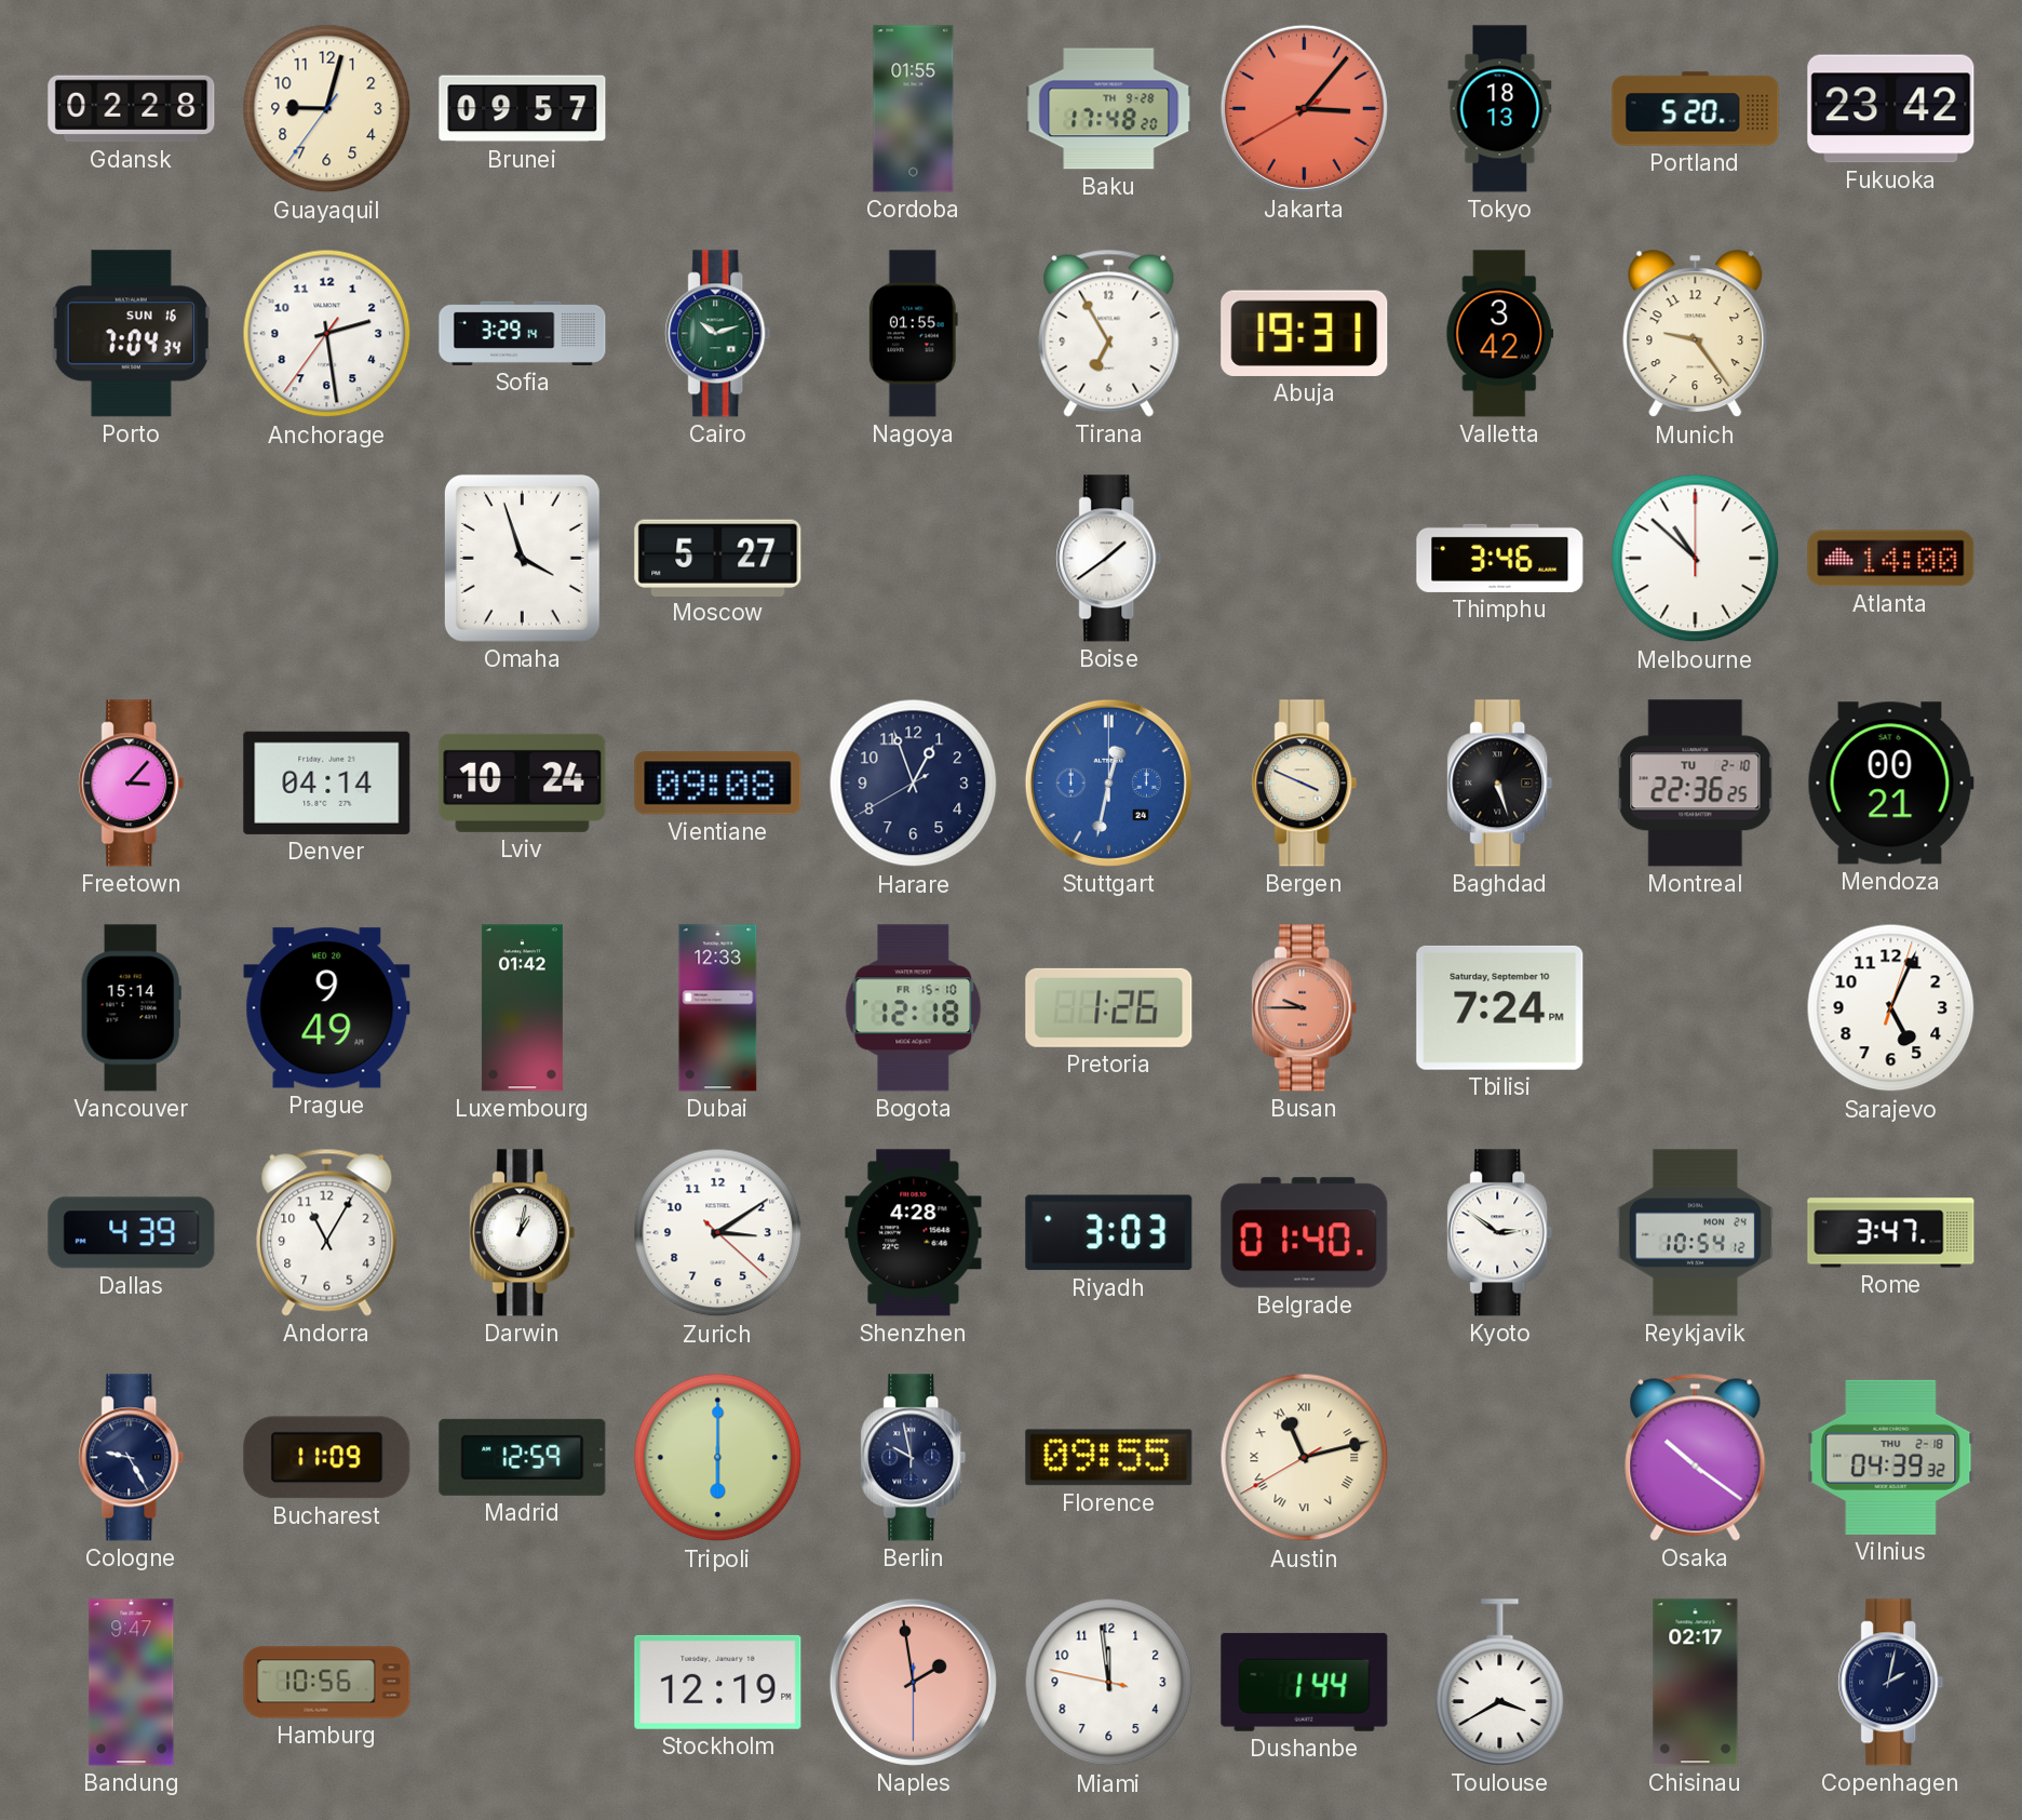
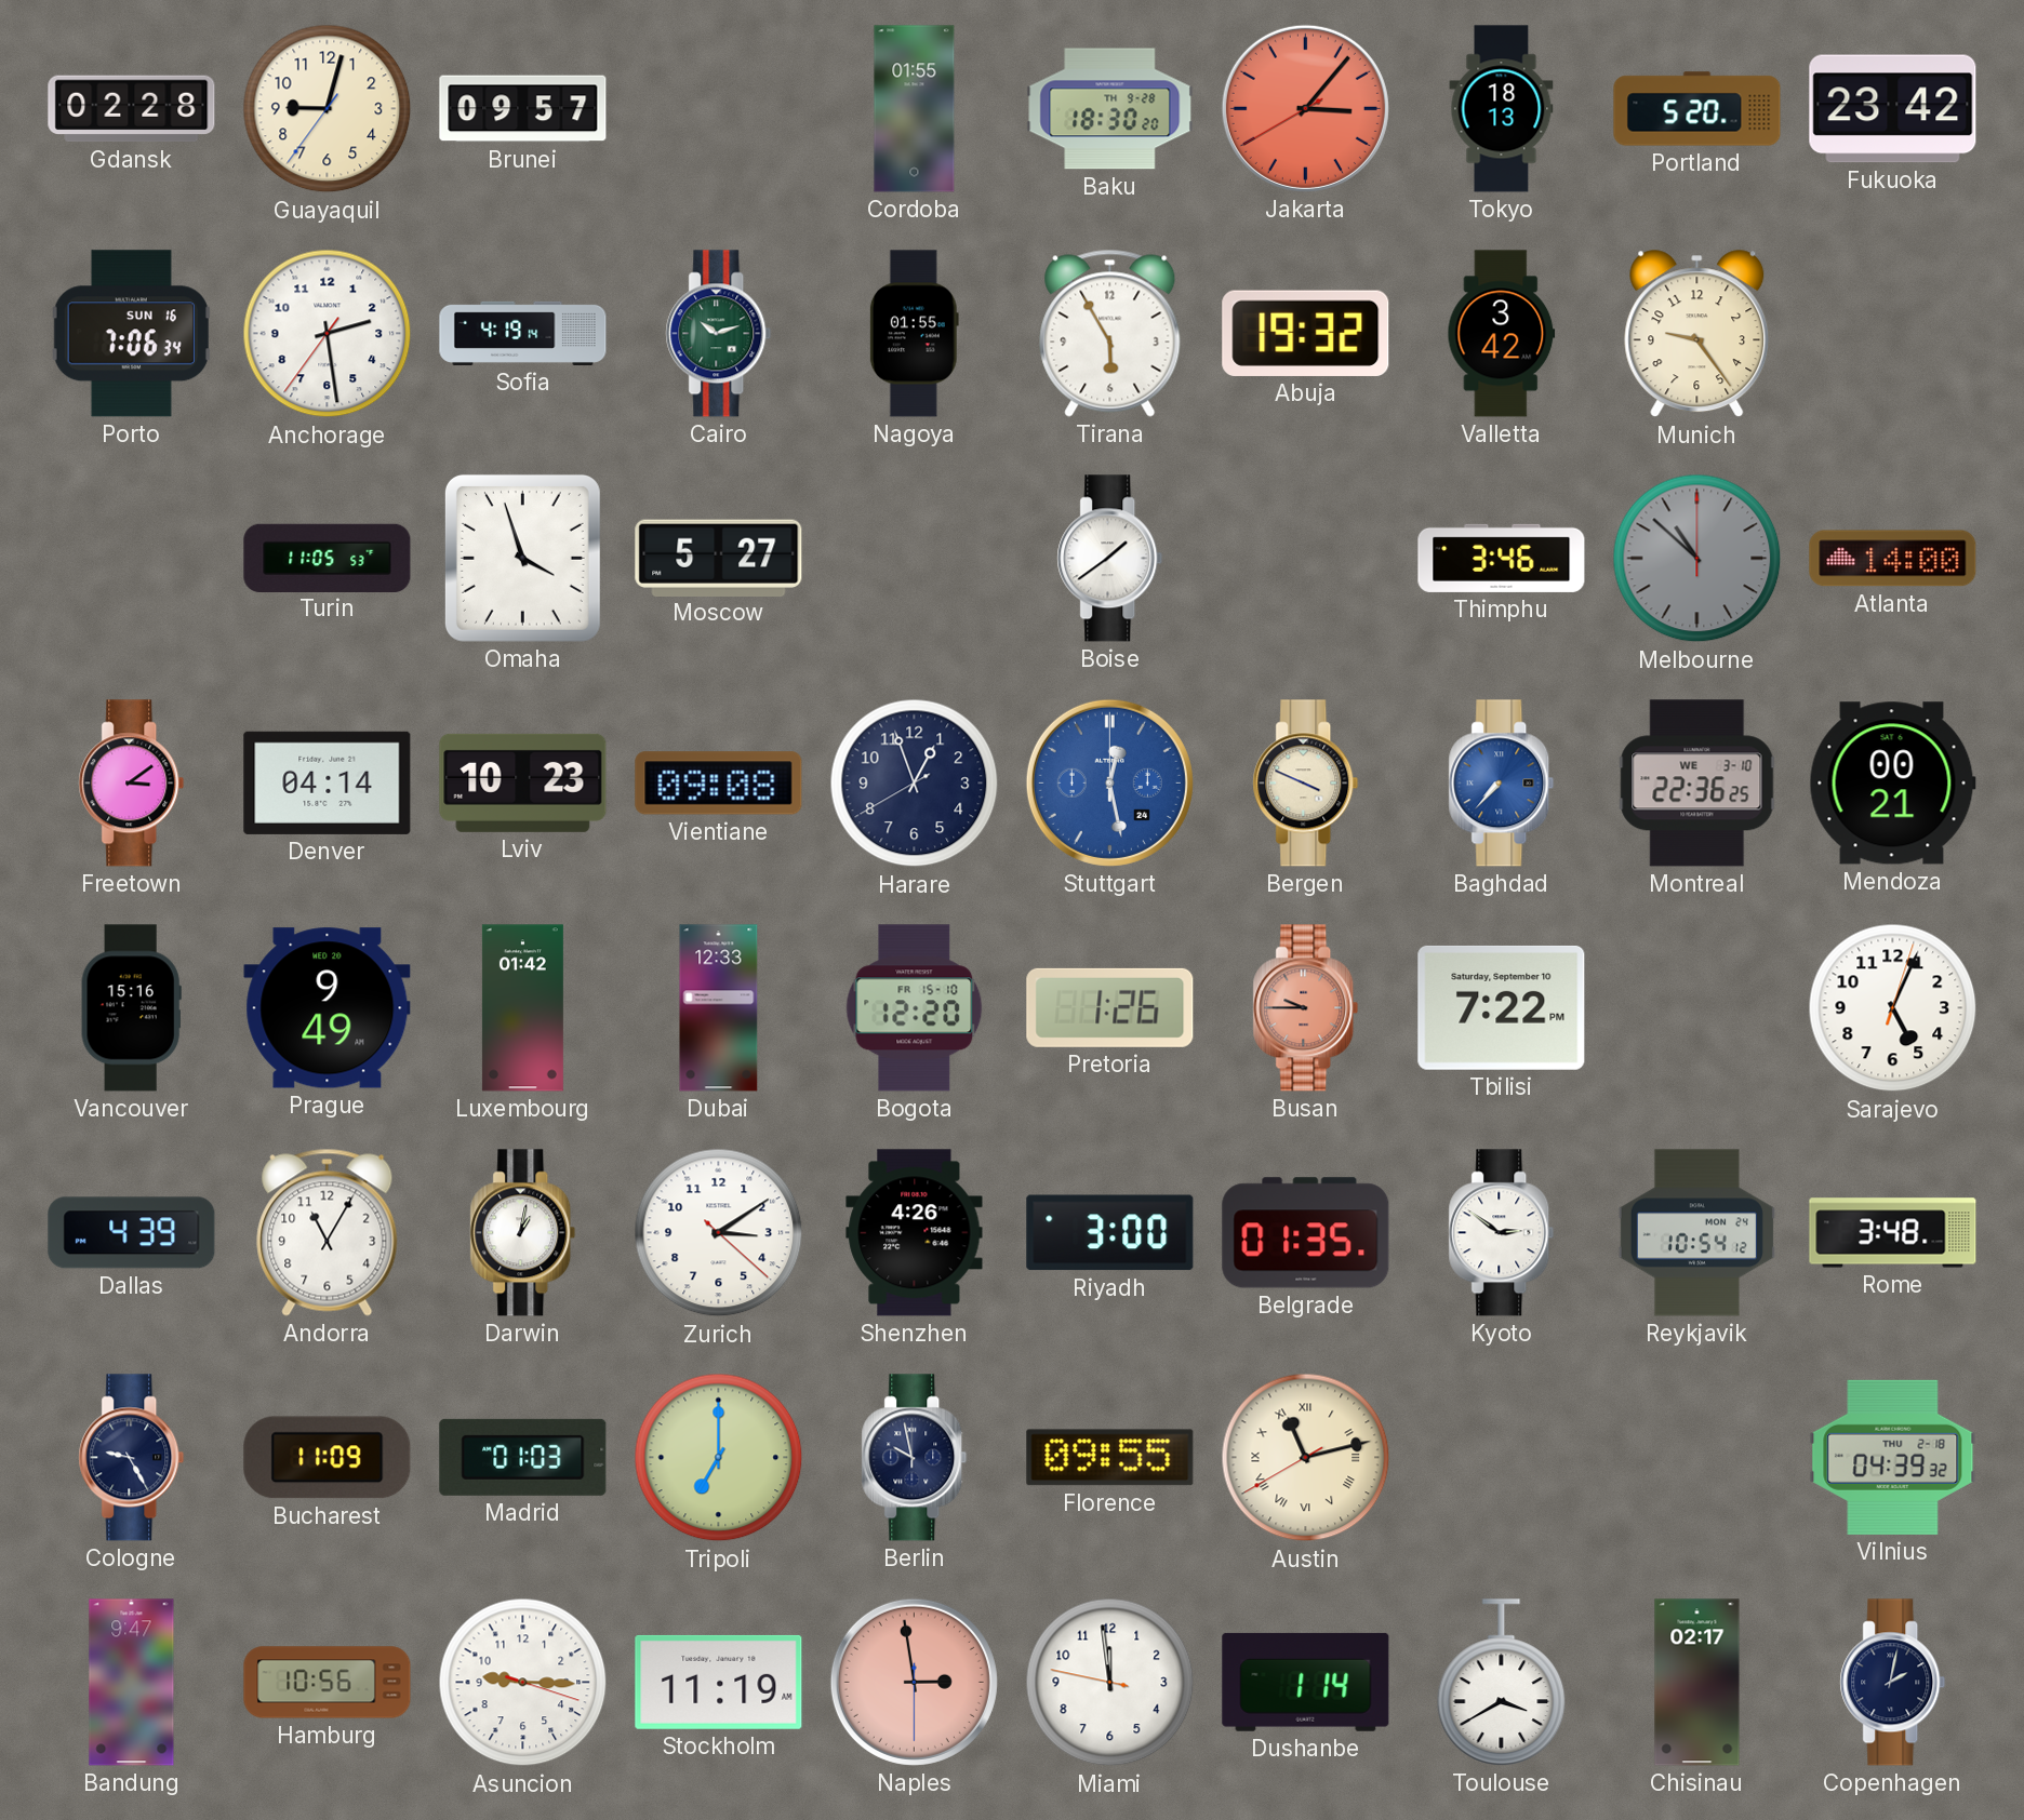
Baku: 17:48 -> 18:30 (1110, 109)
Porto: 7:04 -> 7:06 (131, 334)
Sofia: 3:29 -> 4:19 (523, 333)
Tirana: 6:55 -> 5:55 (1110, 333)
Abuja: 19:31 -> 19:32 (1306, 333)
Turin: none -> 11:05 (328, 558)
Melbourne dial: white -> grey (1697, 559)
Freetown: 3:07 -> 3:09 (132, 784)
Lviv: 10:24 -> 10:23 (523, 782)
Stuttgart: 12:32 -> 12:28 (1109, 782)
Baghdad: 5:27 -> 7:37 (1502, 784)
Baghdad dial: black -> blue (1502, 784)
Montreal date: TU 2-10 -> WE 3-10 (1697, 784)
Vancouver: 15:14 -> 15:16 (131, 1008)
Bogota: 12:18 -> 12:20 (915, 1008)
Tbilisi: 7:24 -> 7:22 (1502, 1007)
Shenzhen: 4:28 -> 4:26 (915, 1233)
Riyadh: 3:03 -> 3:00 (1110, 1233)
Belgrade: 01:40 -> 01:35 (1306, 1233)
Rome: 3:47 -> 3:48 (1893, 1233)
Madrid: 12:59 -> 01:03 (523, 1457)
Tripoli: 6:00 -> 7:00 (719, 1458)
Osaka: 10:21 -> none (1696, 1457)
Asuncion: none -> 9:15 (523, 1683)
Stockholm: 12:19 -> 11:19 (719, 1682)
Naples: 1:58 -> 2:58 (914, 1682)
Dushanbe: 1:44 -> 1:14 (1306, 1682)
